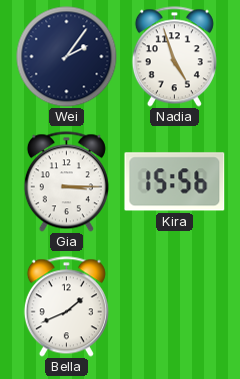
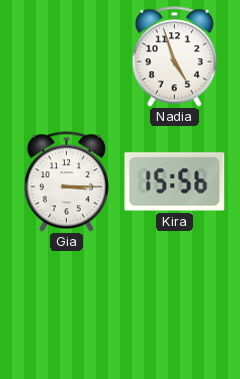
Wei: 2:06 -> none (67, 57)
Bella: 1:41 -> none (66, 307)
